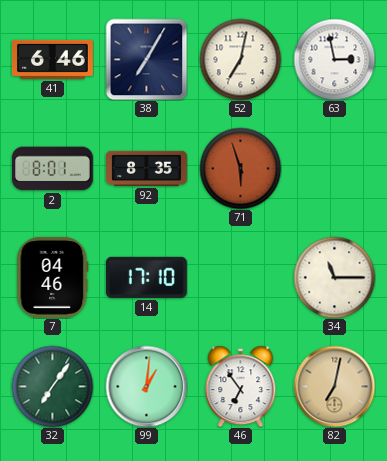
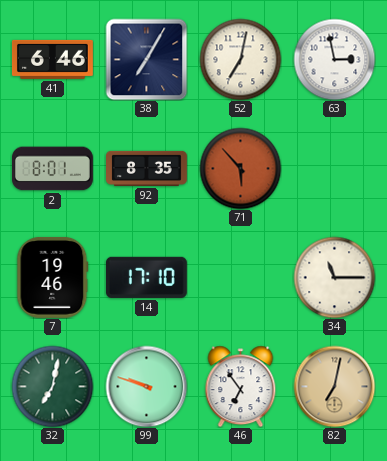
71: 5:57 -> 5:53 (240, 168)
7: 04:46 -> 19:46 (53, 277)
32: 7:06 -> 7:02 (52, 386)
99: 1:01 -> 9:48 (146, 386)
